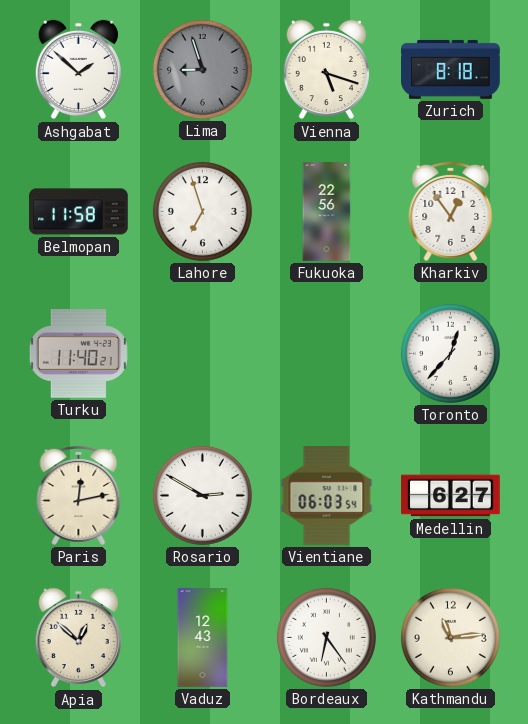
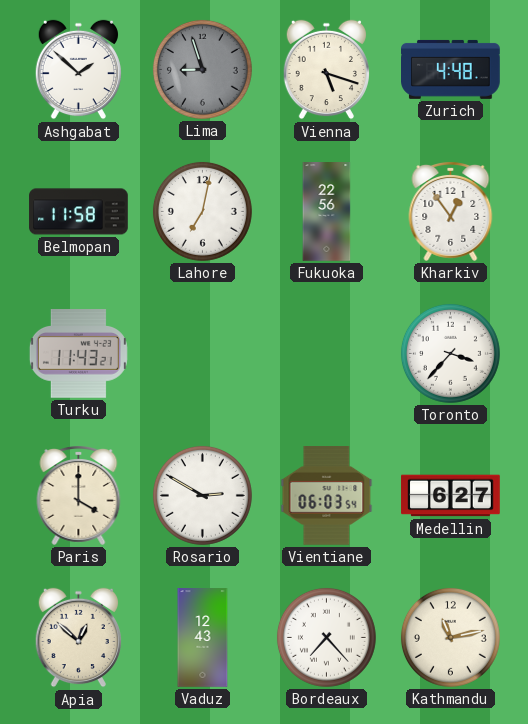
Zurich: 8:18 -> 4:48 (451, 69)
Lahore: 6:57 -> 7:02 (202, 211)
Turku: 11:40 -> 11:43 (78, 354)
Toronto: 12:37 -> 3:37 (450, 353)
Paris: 12:13 -> 4:00 (79, 496)
Bordeaux: 6:24 -> 7:23 (326, 637)
Kathmandu: 11:14 -> 11:13 (450, 637)
